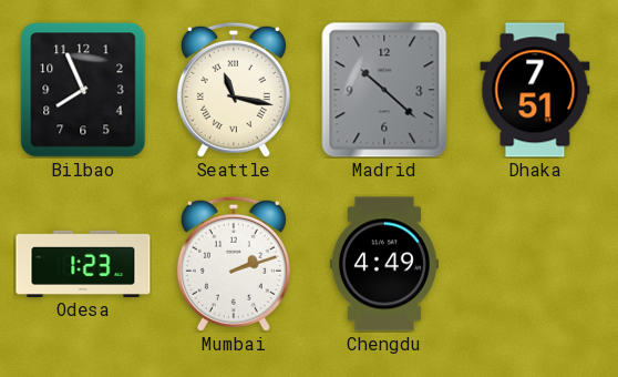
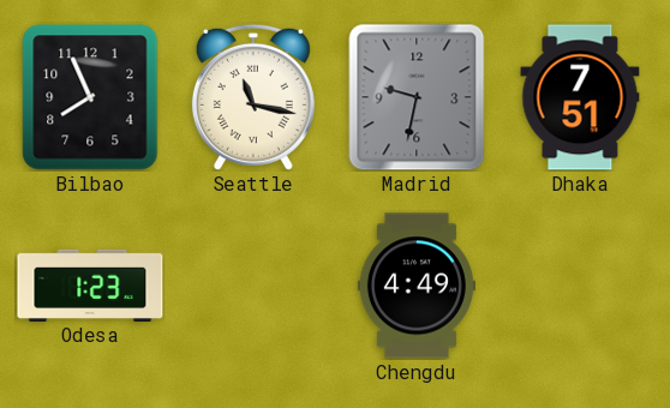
Madrid: 10:22 -> 9:32 (417, 97)
Mumbai: 2:12 -> none (234, 264)
